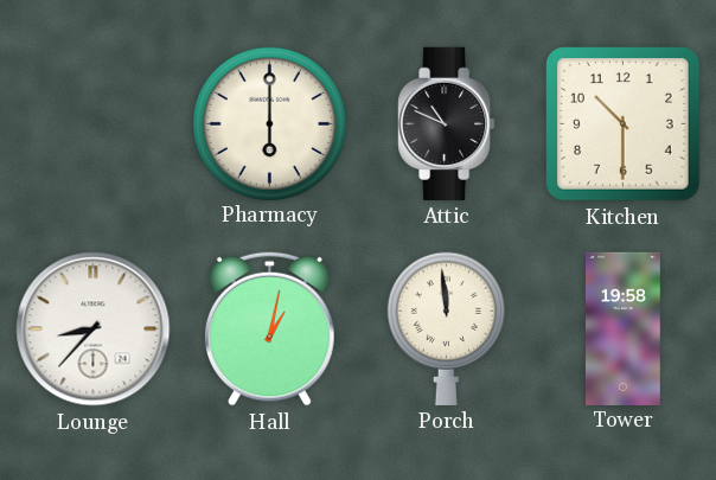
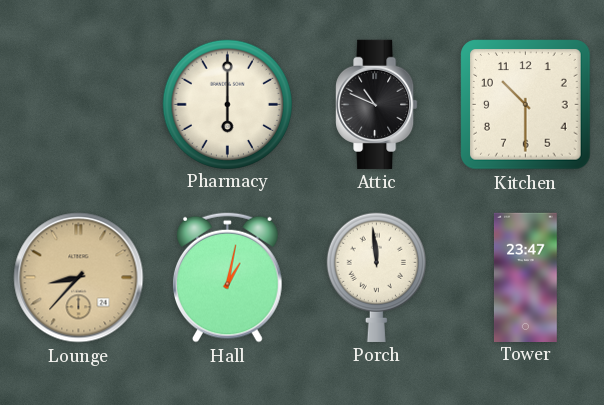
Lounge dial: white -> champagne (79, 278)
Tower: 19:58 -> 23:47 (526, 277)
